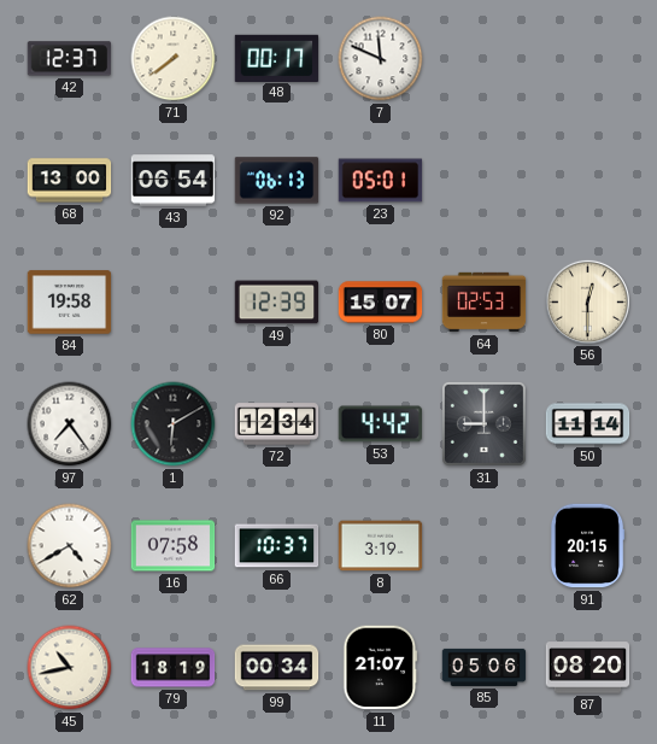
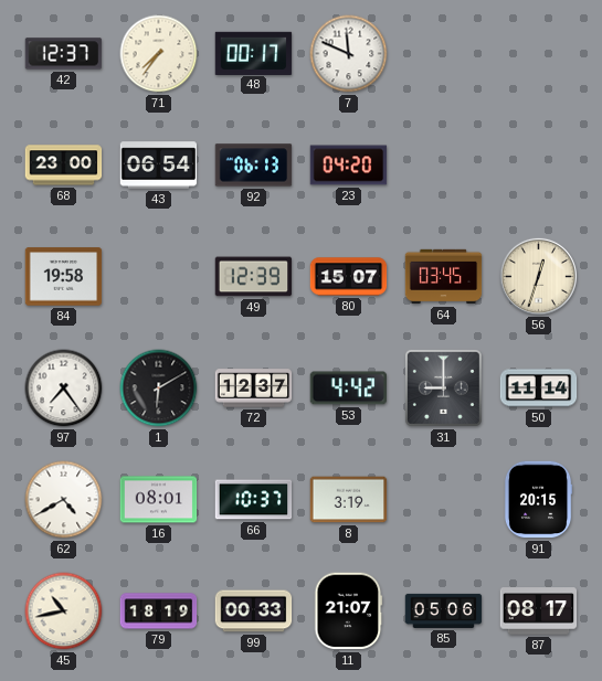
71: 7:39 -> 7:36 (159, 54)
68: 13:00 -> 23:00 (64, 166)
23: 05:01 -> 04:20 (349, 166)
64: 02:53 -> 03:45 (444, 277)
56: 12:30 -> 12:33 (538, 276)
72: 12:34 -> 12:37 (254, 389)
16: 07:58 -> 08:01 (159, 500)
99: 00:34 -> 00:33 (254, 611)
87: 08:20 -> 08:17 (539, 611)
